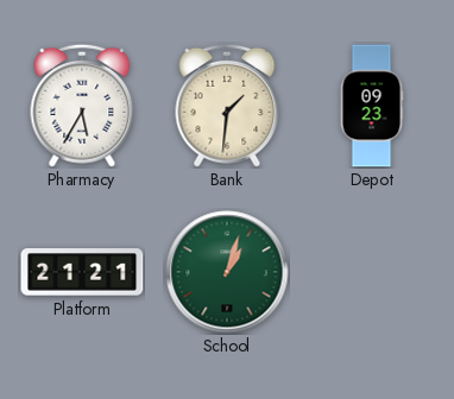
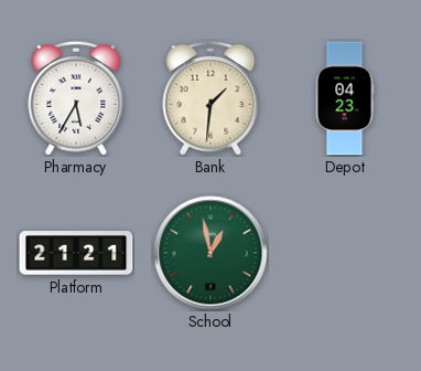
Depot: 09:23 -> 04:23 (345, 98)
School: 1:03 -> 12:58 (210, 253)
